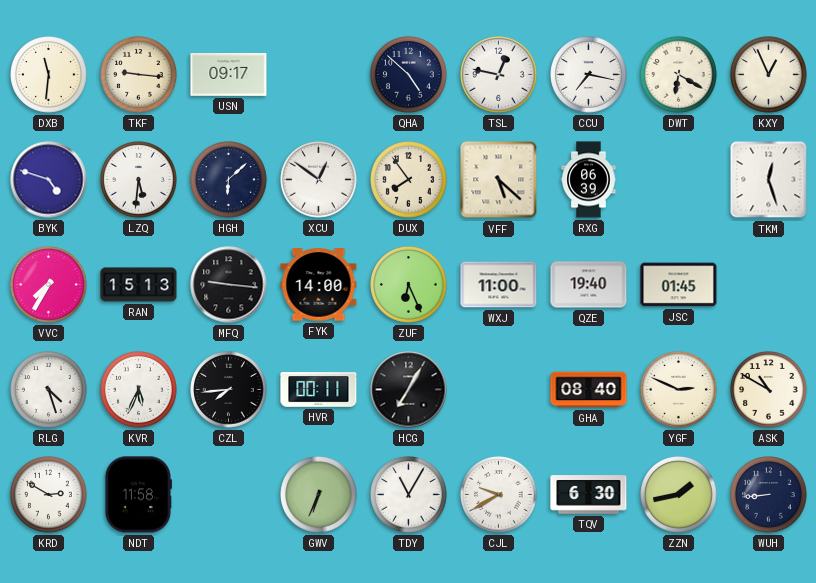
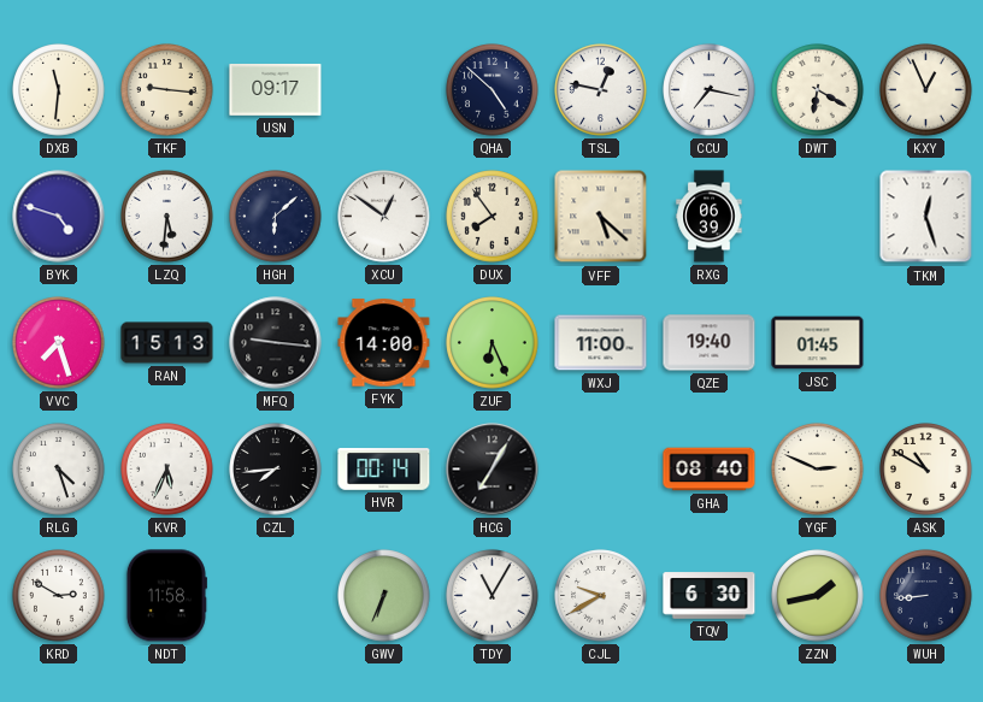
VVC: 7:35 -> 7:27 (59, 343)
HVR: 00:11 -> 00:14 (384, 470)
